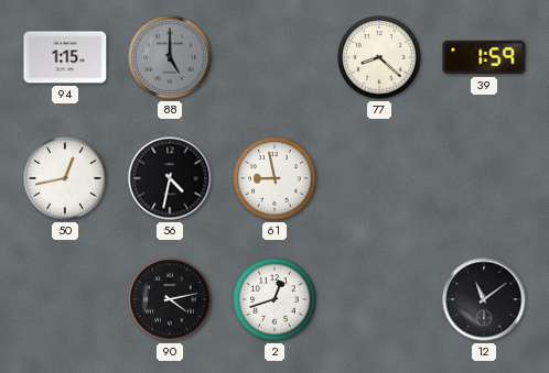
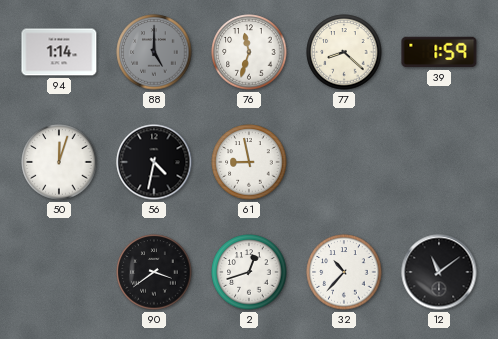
94: 1:15 -> 1:14 (59, 52)
76: none -> 11:33 (249, 52)
50: 12:43 -> 12:03 (59, 162)
90: 4:13 -> 3:39 (154, 272)
32: none -> 10:37 (344, 272)
